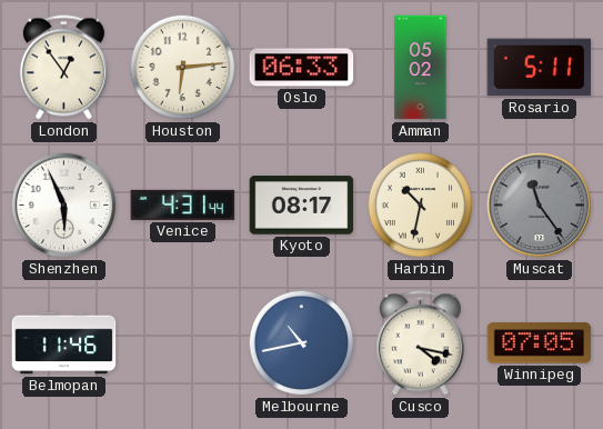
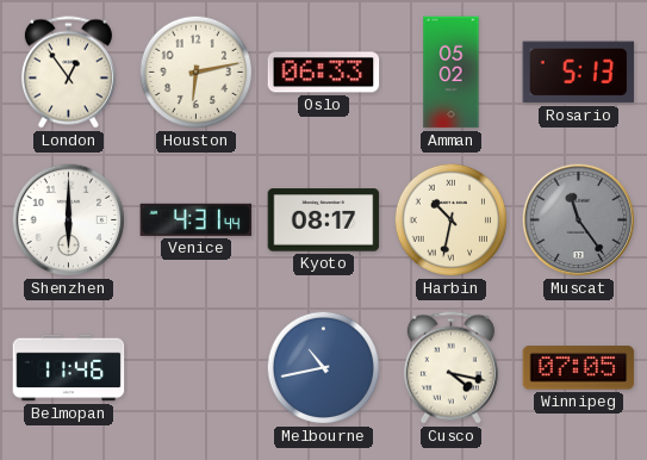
Houston: 6:14 -> 6:13 (197, 73)
Rosario: 5:11 -> 5:13 (579, 73)
Shenzhen: 5:56 -> 6:00 (69, 220)
